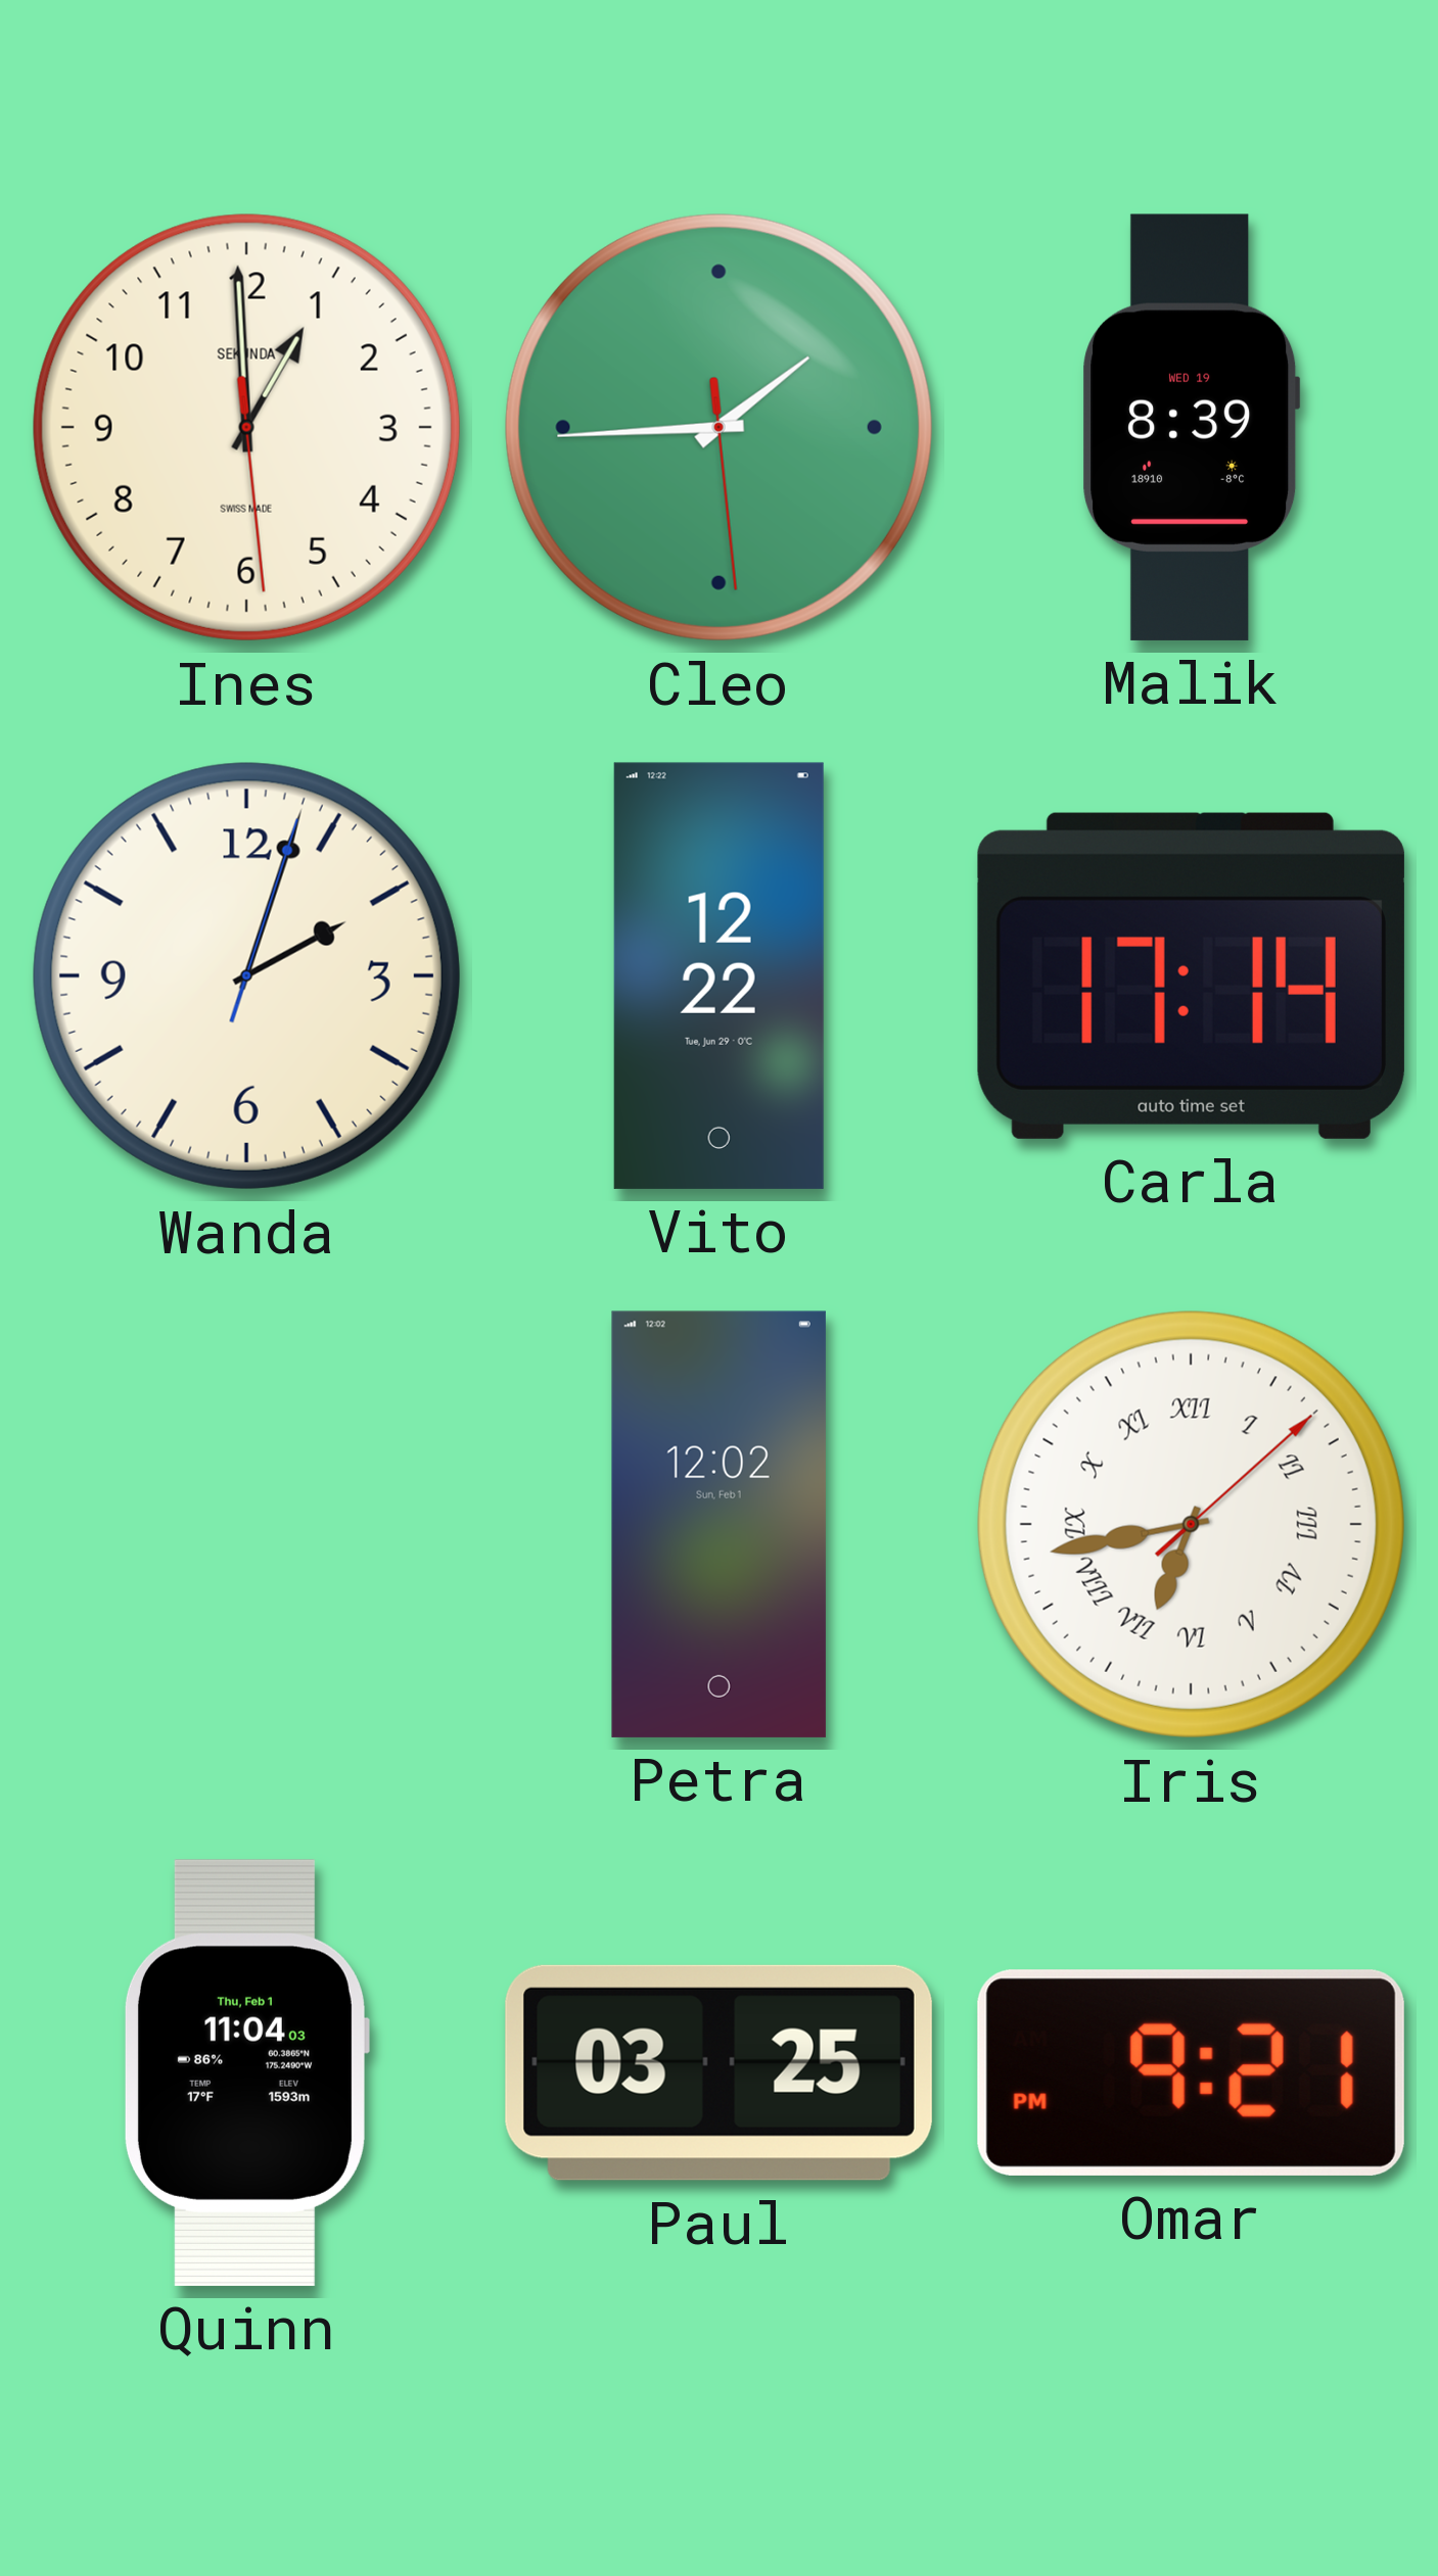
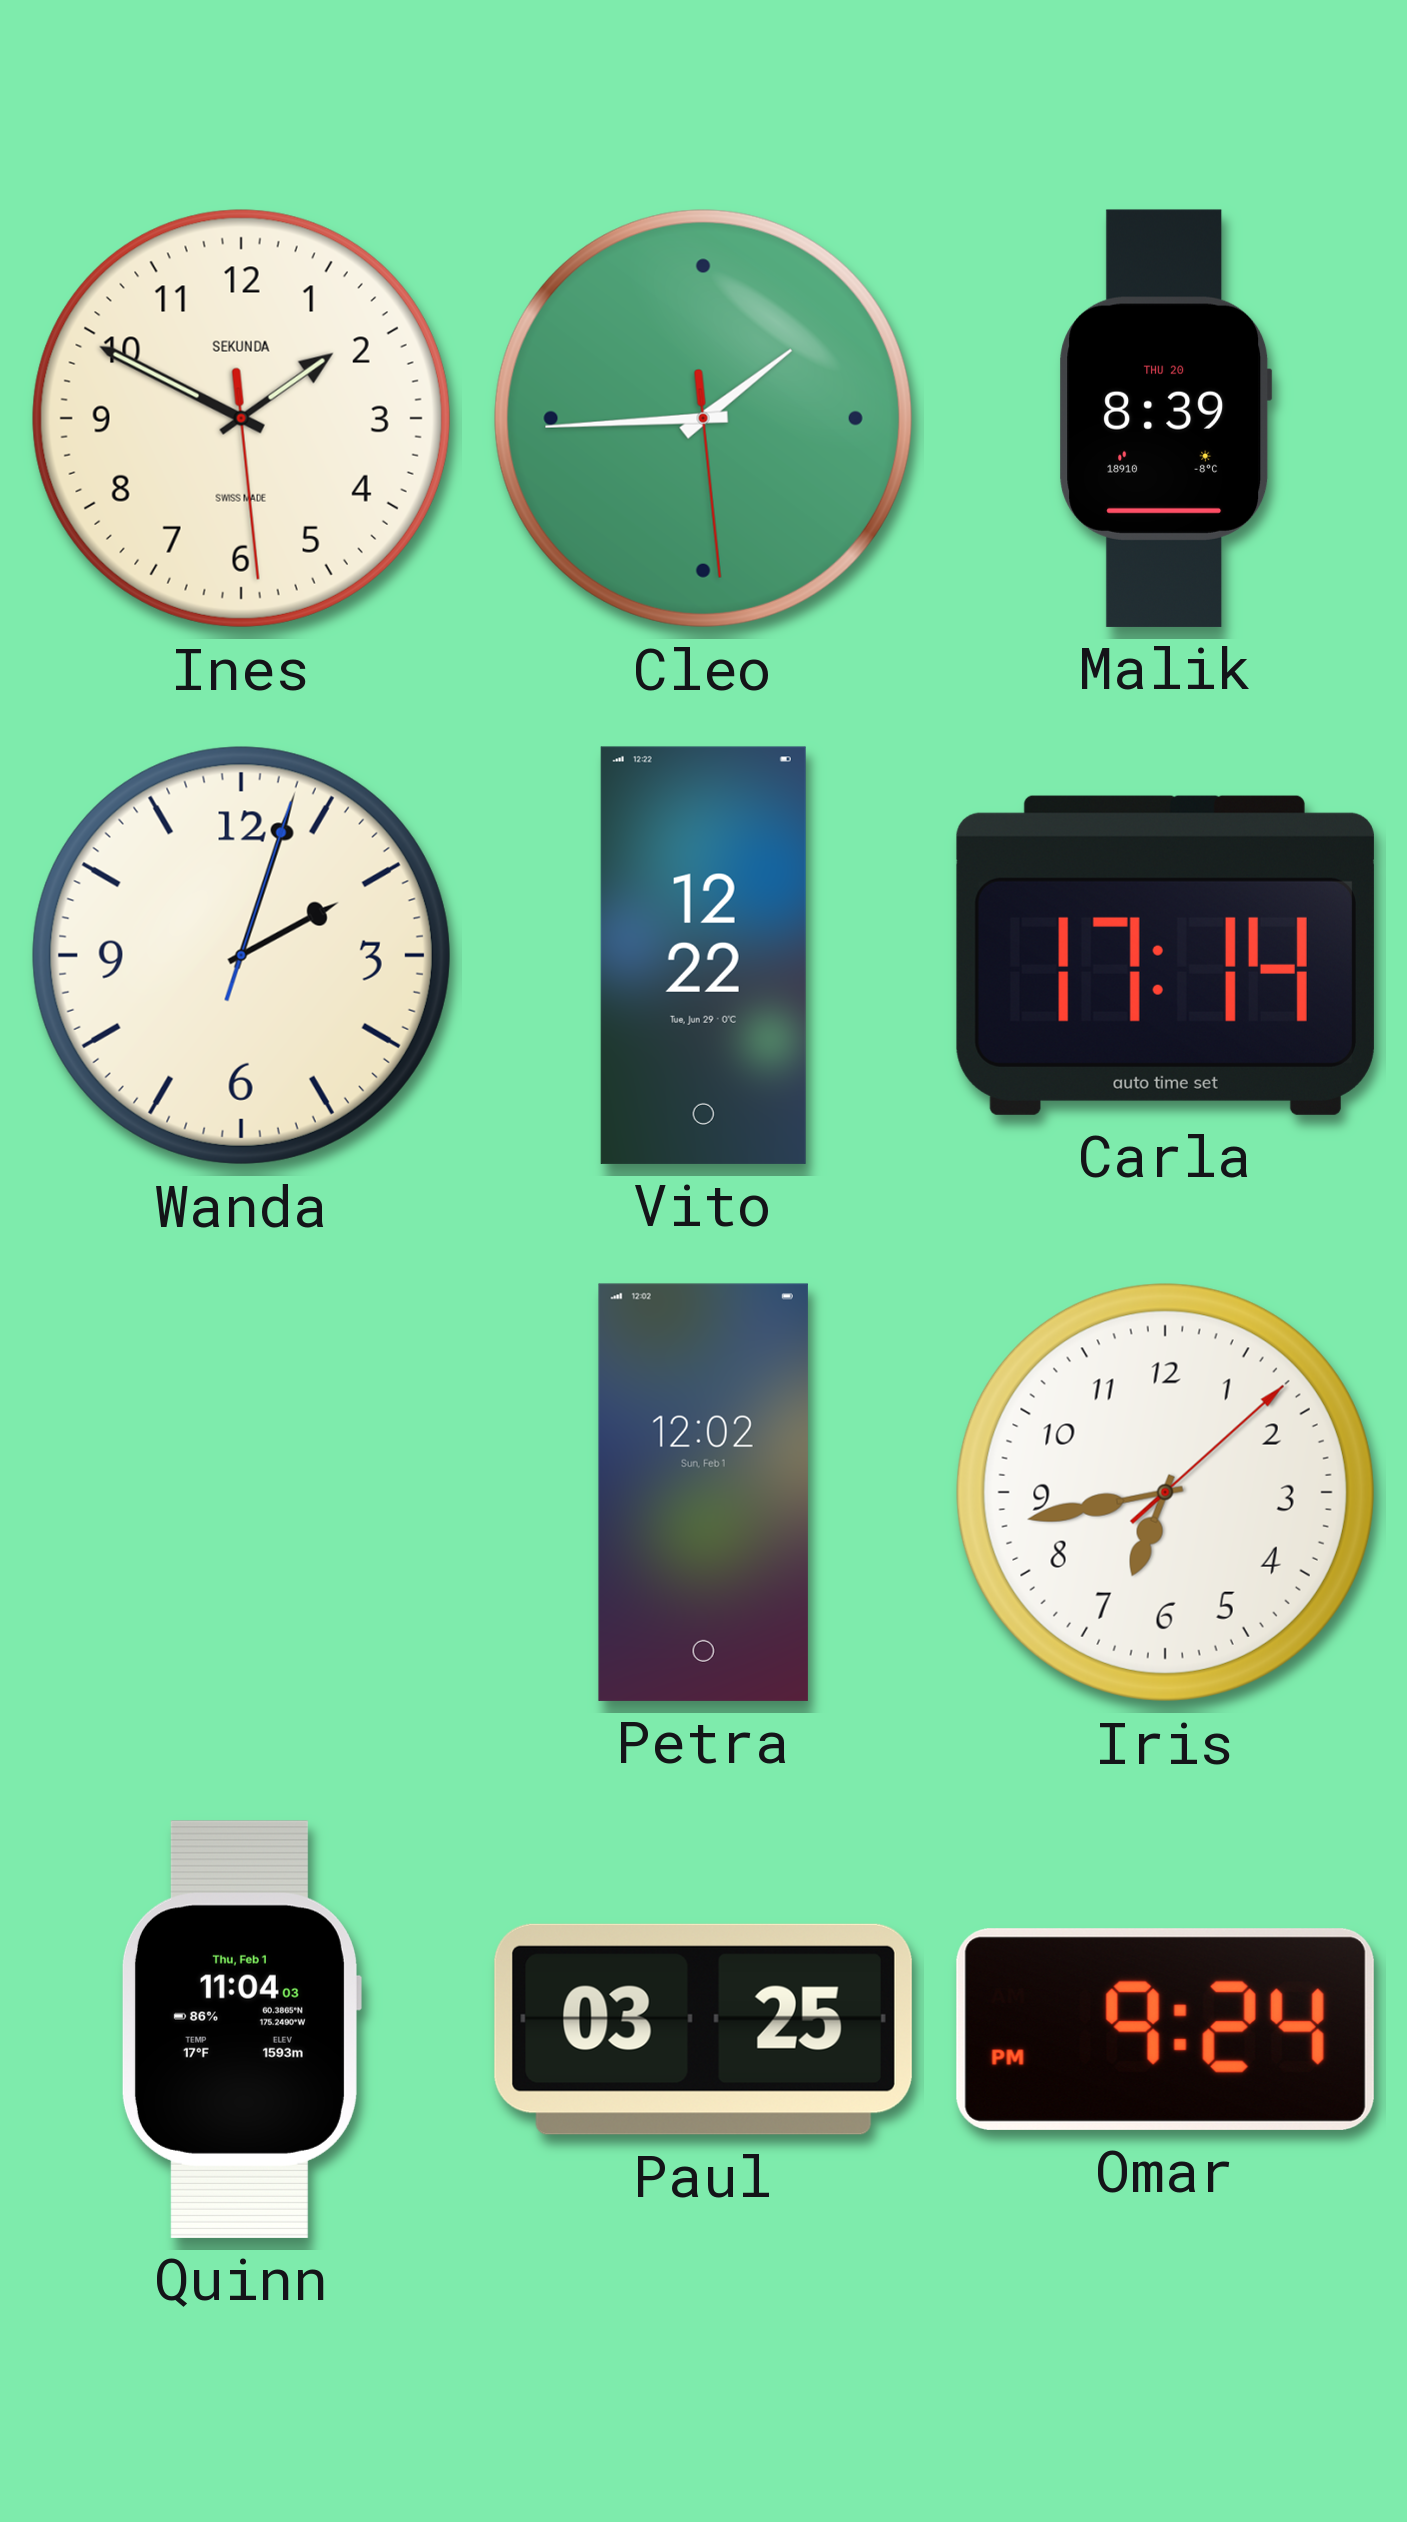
Ines: 12:59 -> 1:49 (241, 418)
Malik date: WED 19 -> THU 20 (1166, 418)
Iris numerals: Roman -> Arabic (1165, 1492)
Omar: 9:21 -> 9:24 (1165, 2029)
